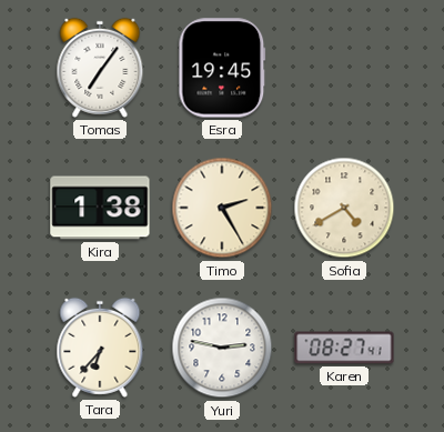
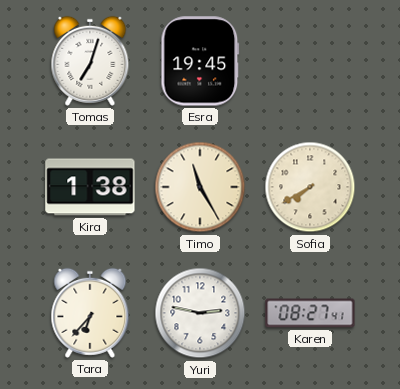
Tomas: 7:06 -> 7:03 (90, 61)
Timo: 2:25 -> 11:25 (200, 187)
Sofia: 4:40 -> 7:40 (310, 187)
